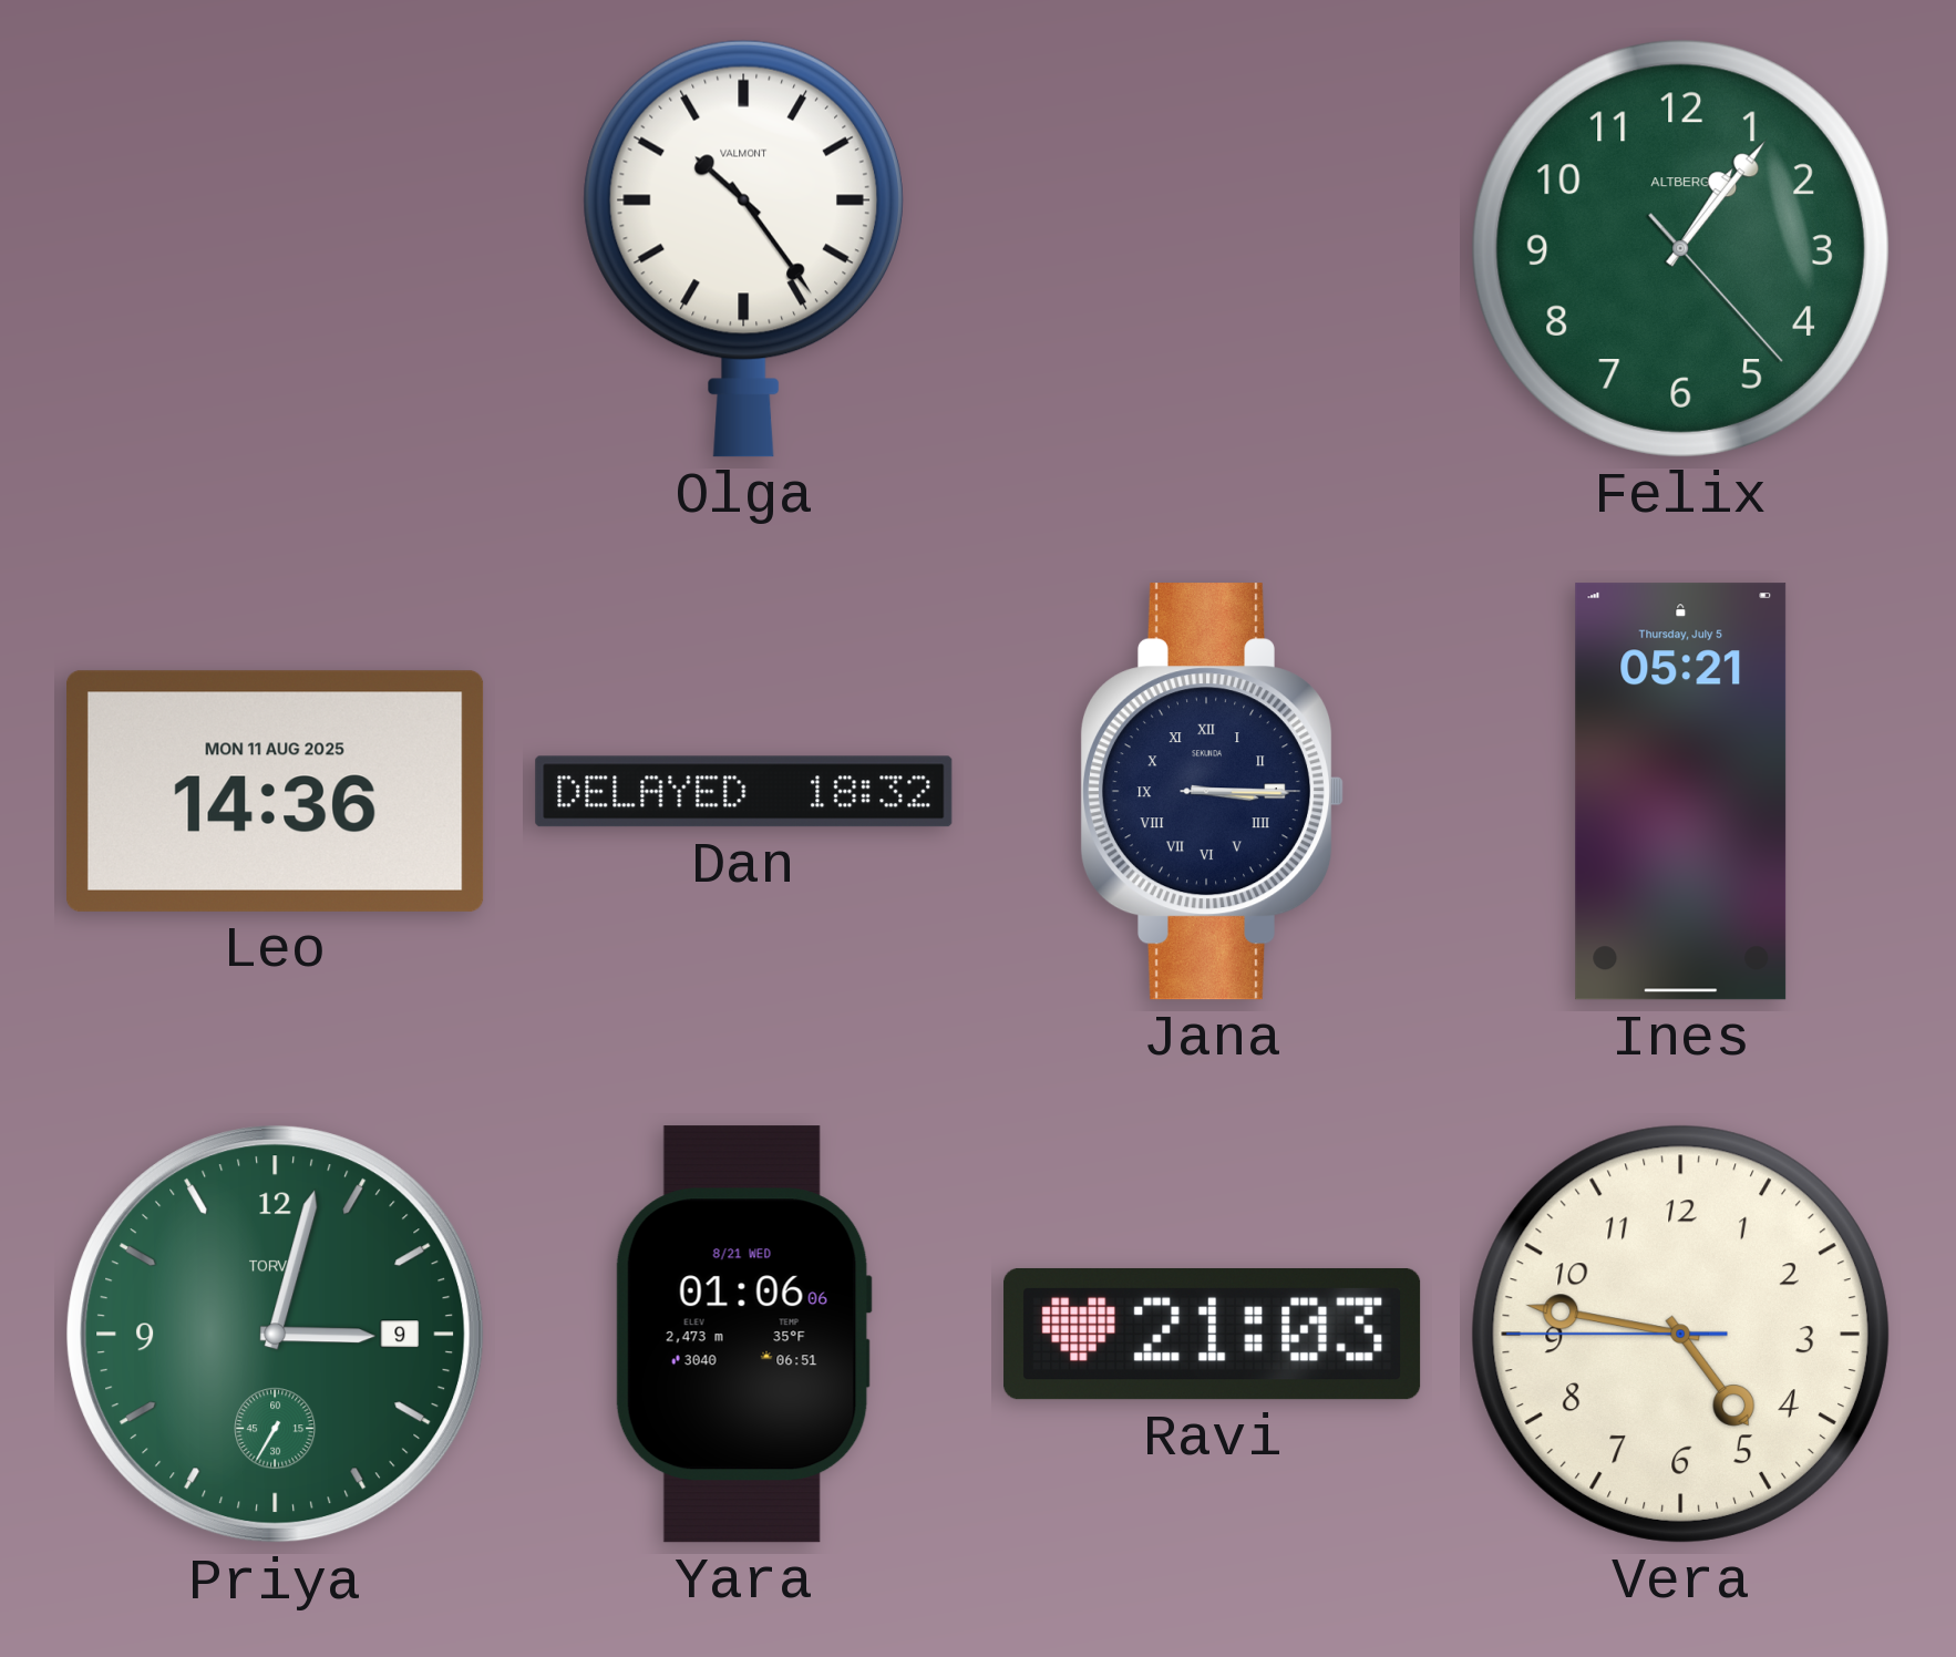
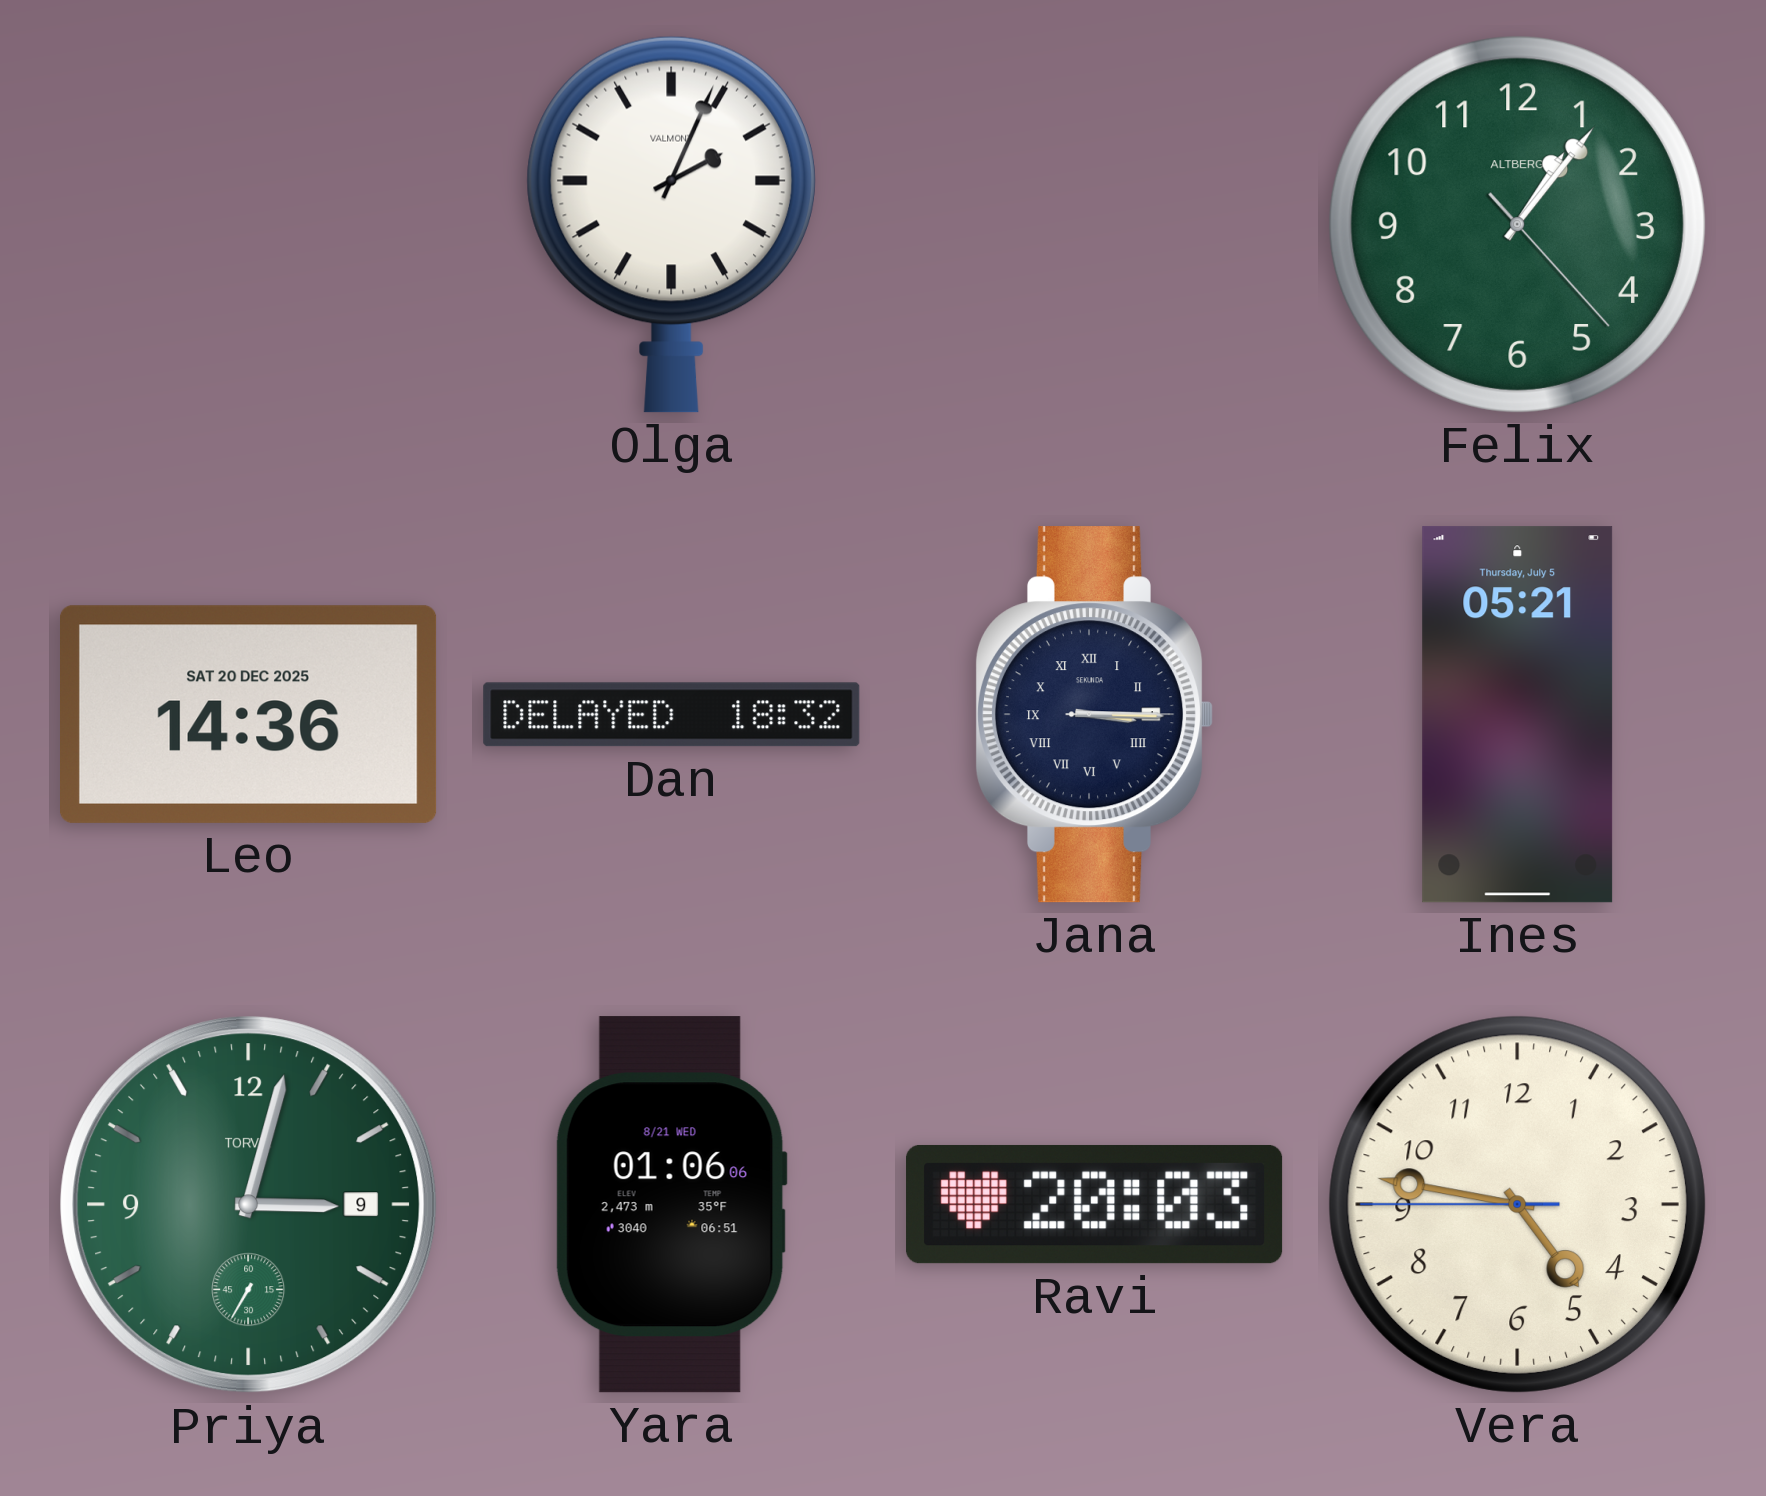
Olga: 10:24 -> 2:04 (671, 224)
Leo date: MON 11 AUG 2025 -> SAT 20 DEC 2025 (249, 714)
Ravi: 21:03 -> 20:03 (1095, 1204)
